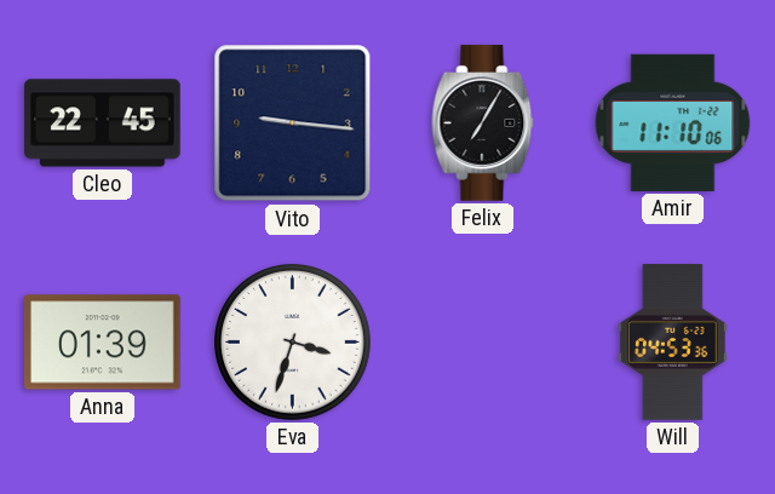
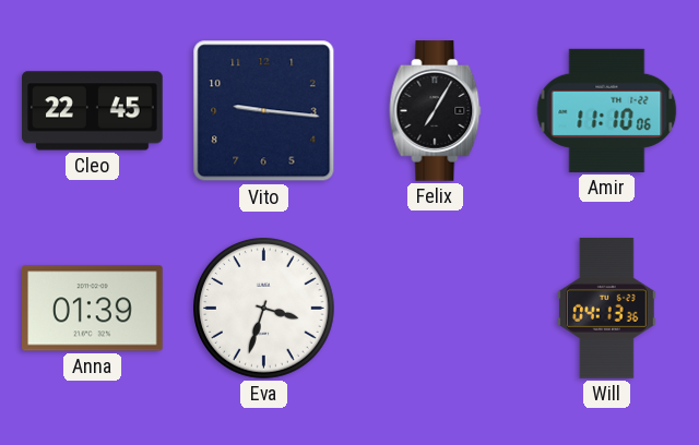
Will: 04:53 -> 04:13 (606, 309)
